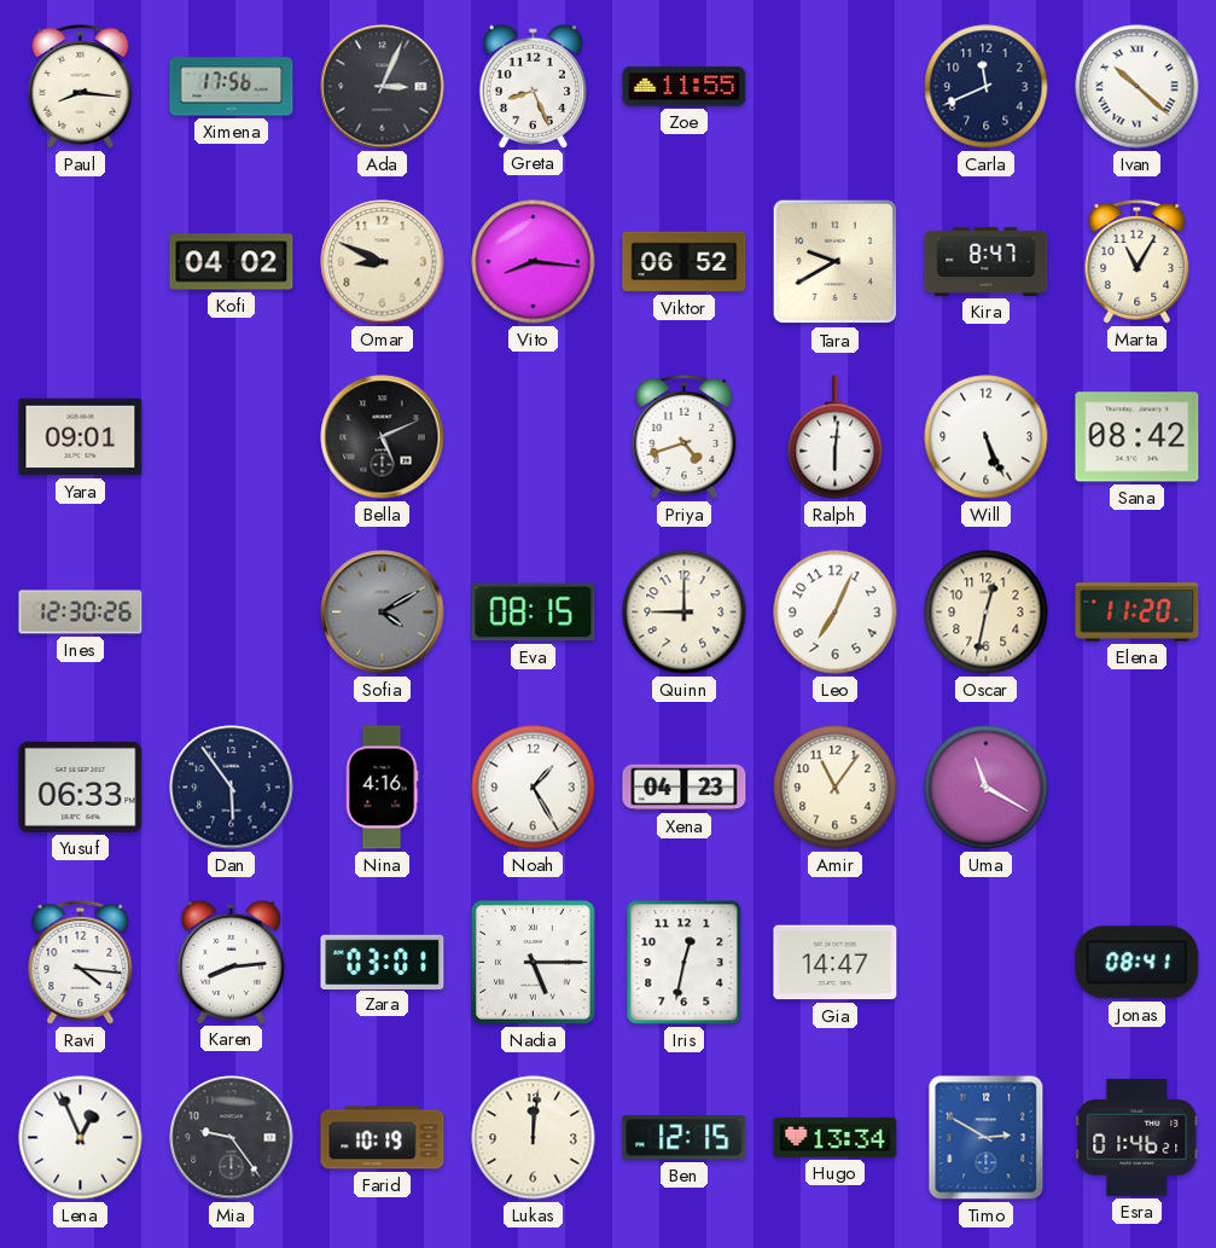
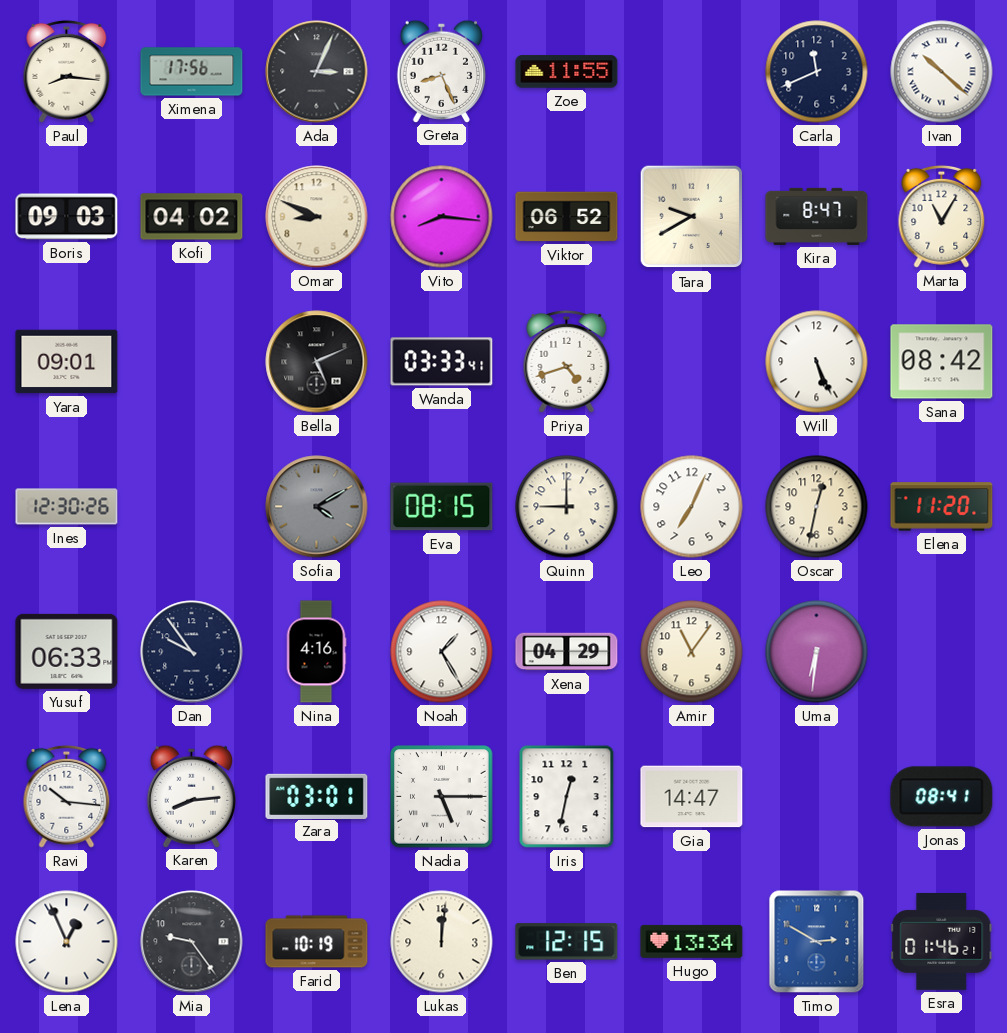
Boris: none -> 09:03 (67, 217)
Wanda: none -> 03:33 (442, 362)
Ralph: 6:01 -> none (836, 437)
Dan: 5:54 -> 9:54 (192, 652)
Xena: 04:23 -> 04:29 (567, 652)
Uma: 11:20 -> 6:31 (817, 652)
Ravi: 4:16 -> 10:16 (67, 796)
